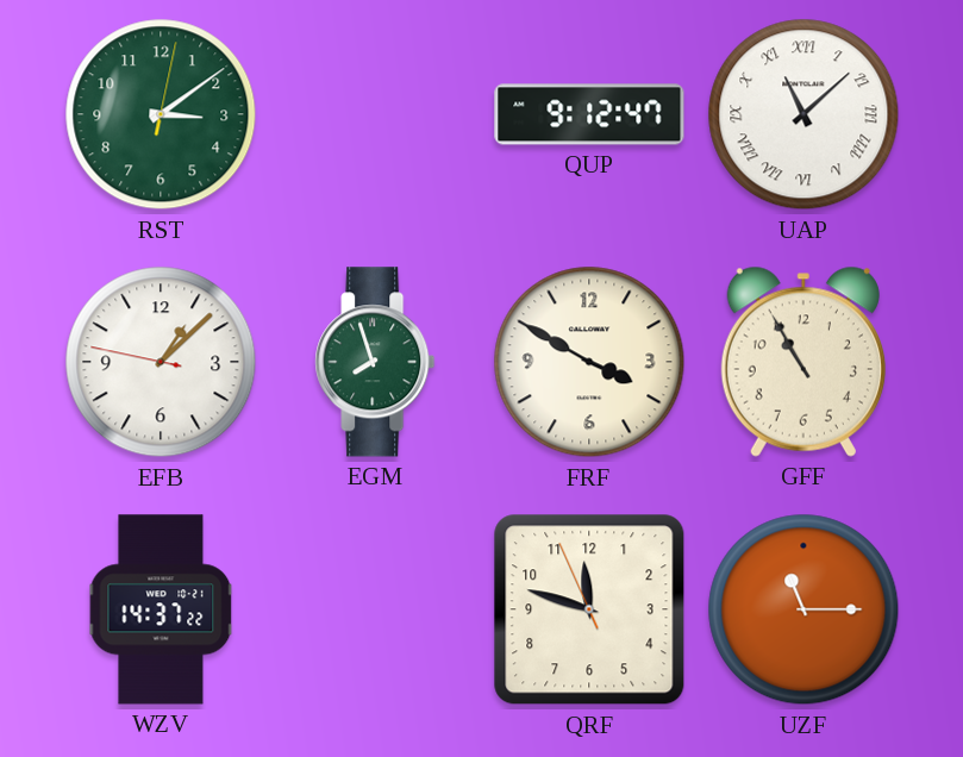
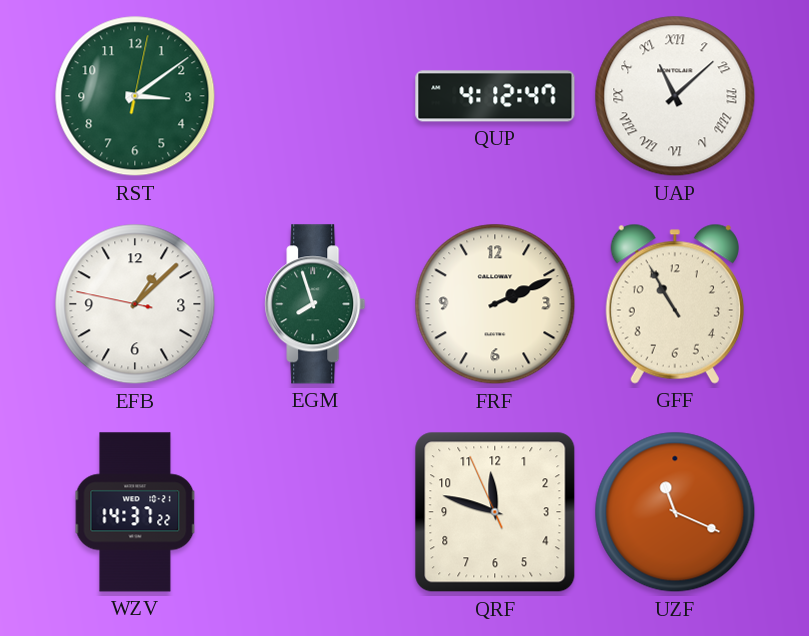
QUP: 9:12 -> 4:12 (495, 96)
FRF: 3:50 -> 2:11 (495, 304)
UZF: 11:15 -> 11:19 (675, 512)
